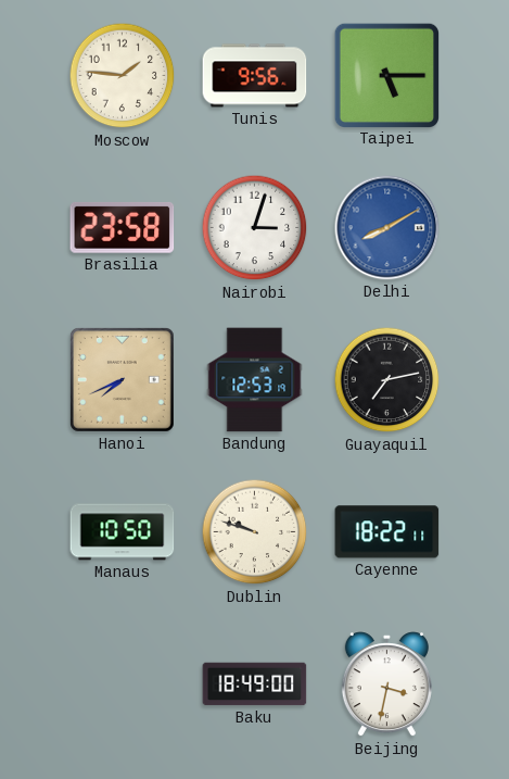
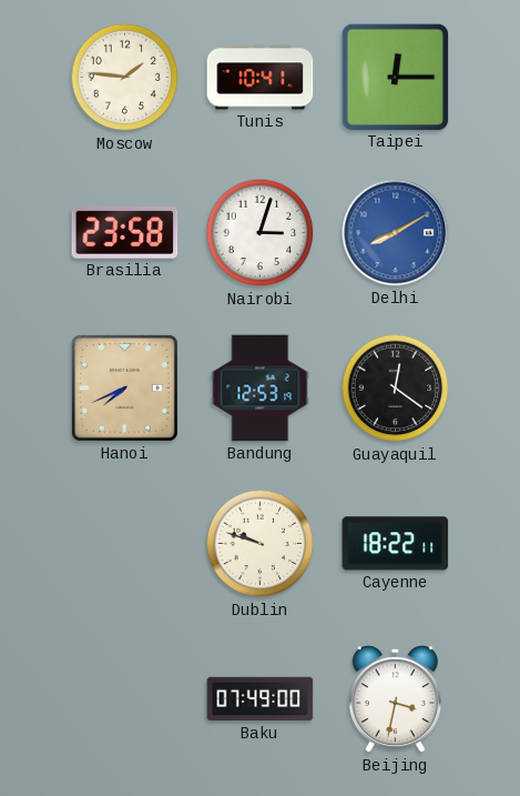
Tunis: 9:56 -> 10:41 (261, 78)
Taipei: 5:15 -> 12:15 (395, 77)
Guayaquil: 7:13 -> 12:21 (396, 389)
Manaus: 10:50 -> none (123, 532)
Baku: 18:49 -> 07:49 (261, 699)
